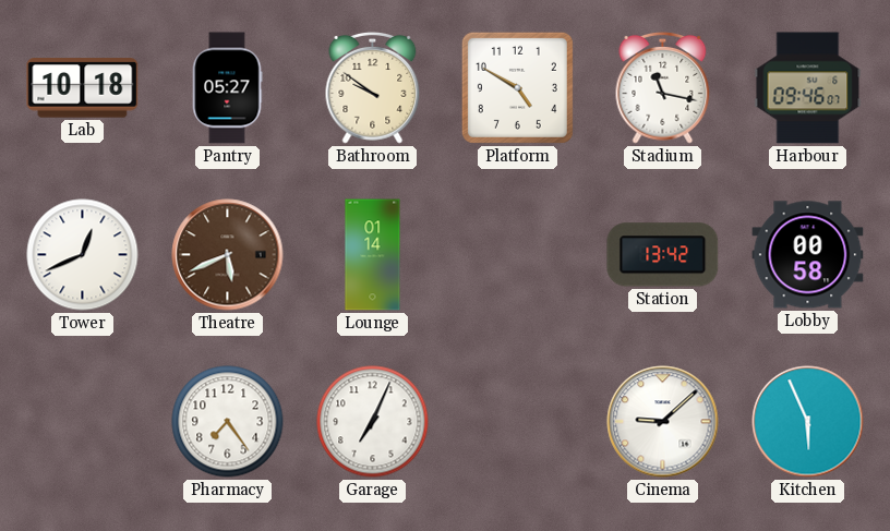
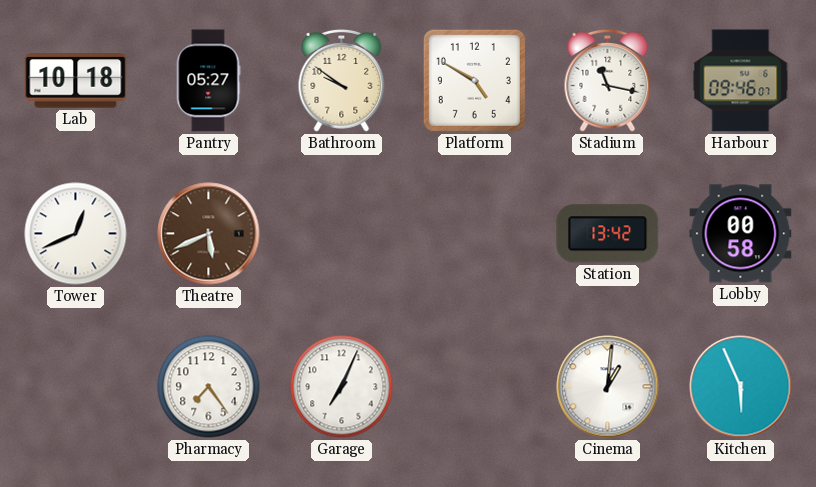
Lounge: 01:14 -> none (373, 255)
Cinema: 9:08 -> 1:01 (608, 387)
